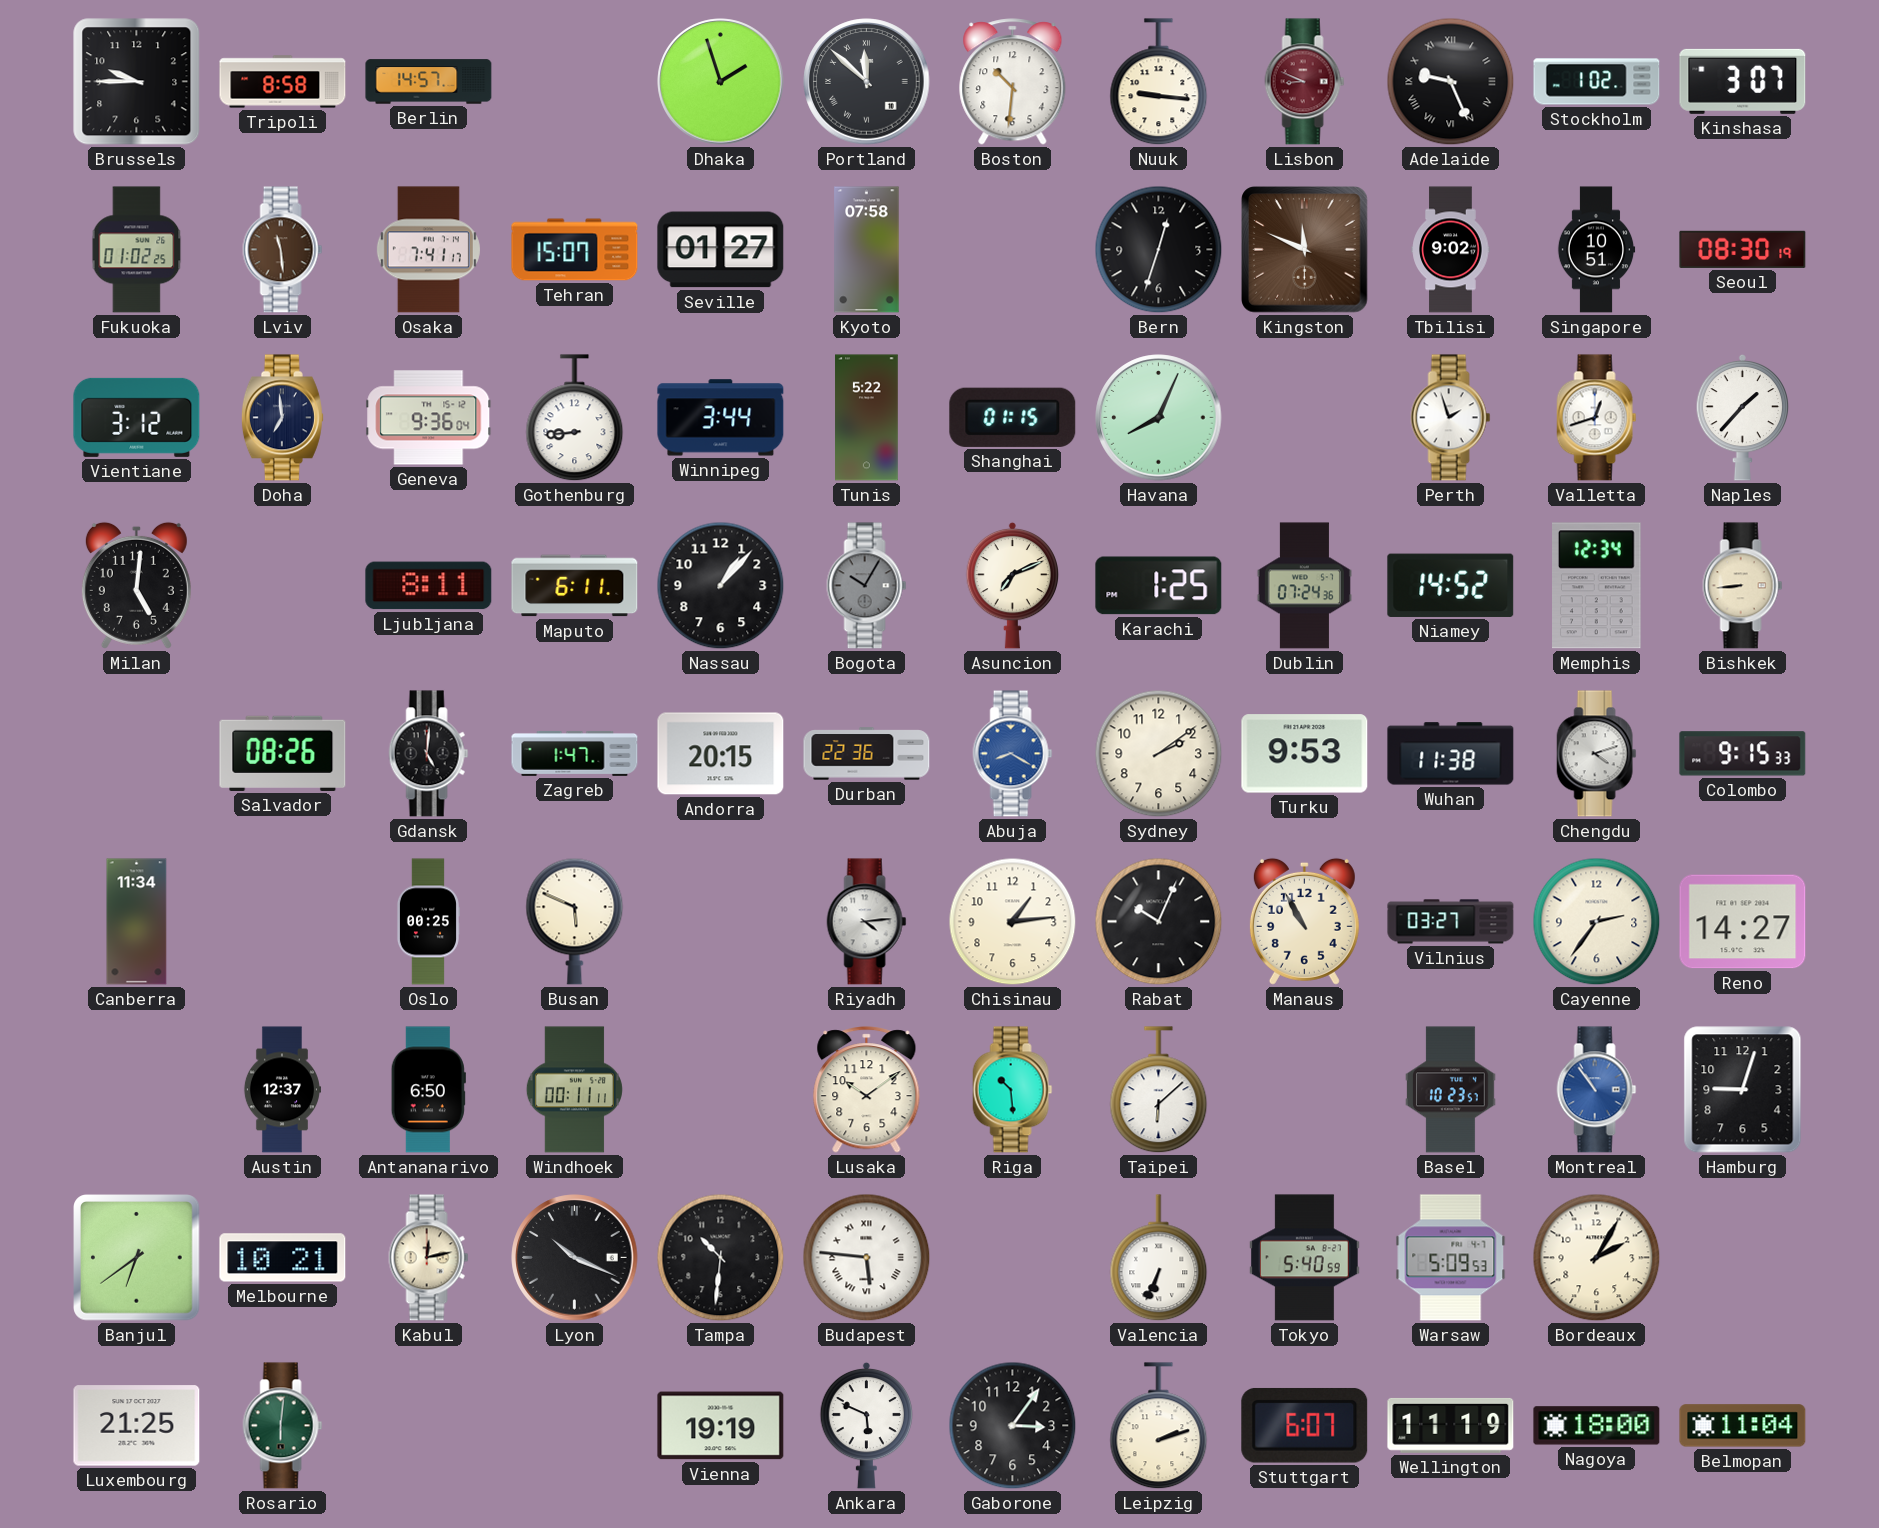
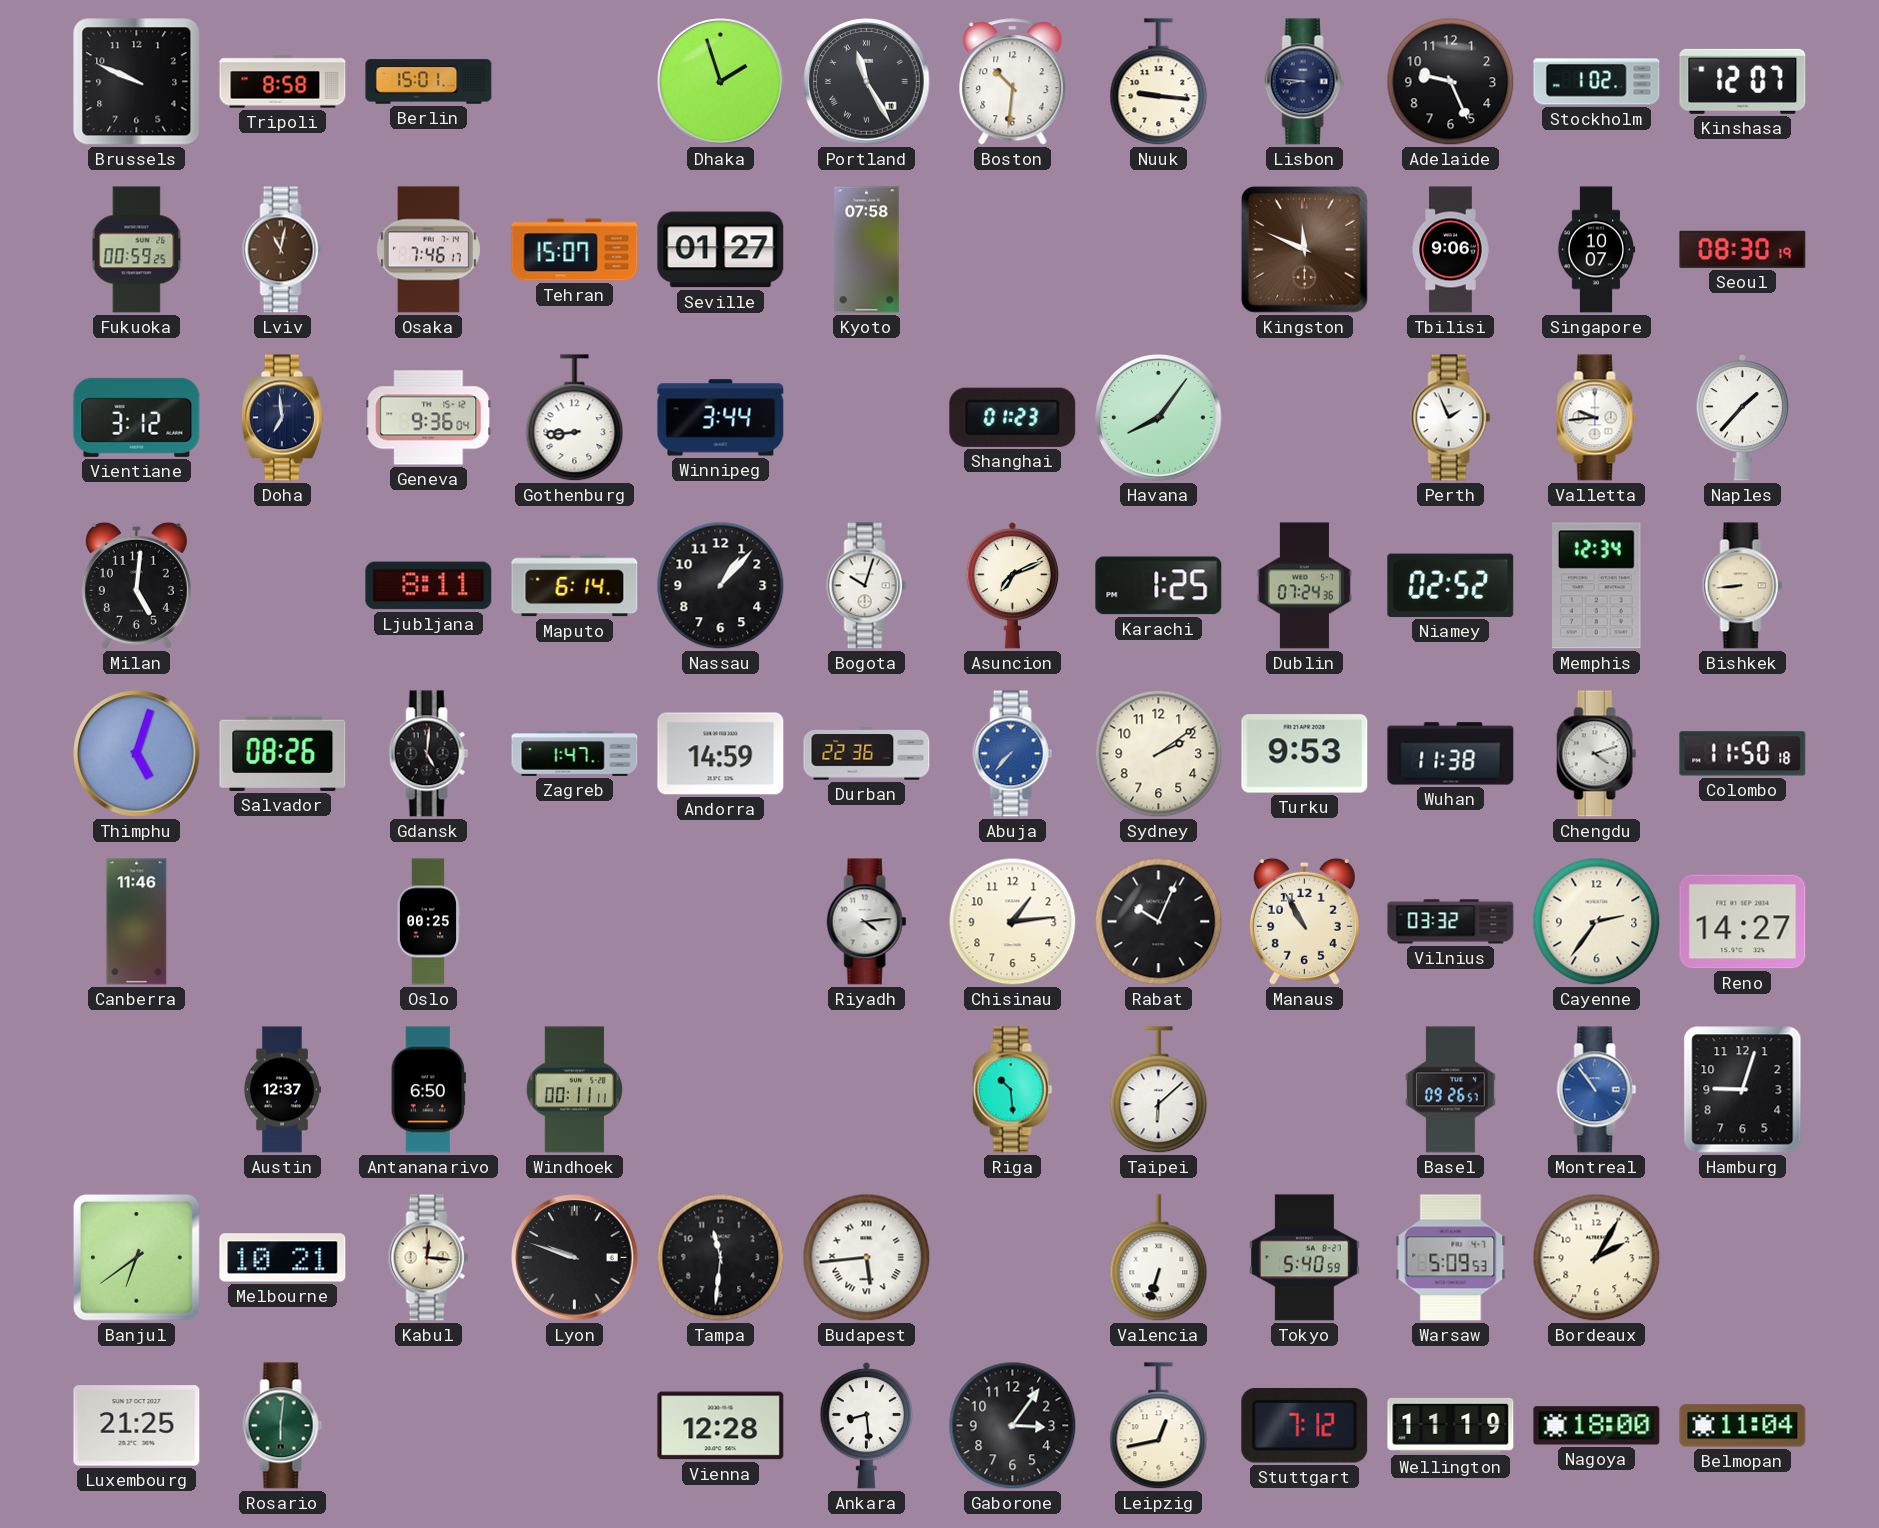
Brussels: 9:45 -> 9:49 (137, 82)
Berlin: 14:57 -> 15:01 (429, 82)
Portland: 11:52 -> 11:25 (867, 82)
Lisbon: 8:49 -> 8:46 (1305, 82)
Lisbon dial: burgundy -> navy (1305, 82)
Adelaide numerals: Roman -> Arabic (1451, 82)
Kinshasa: 3:07 -> 12:07 (1743, 81)
Fukuoka: 01:02 -> 00:59 (137, 250)
Lviv: 11:29 -> 11:02 (283, 250)
Osaka: 7:41 -> 7:46 (428, 250)
Bern: 12:33 -> none (1159, 250)
Tbilisi: 9:02 -> 9:06 (1451, 250)
Singapore: 10:51 -> 10:07 (1596, 250)
Tunis: 5:22 -> none (867, 418)
Shanghai: 01:15 -> 01:23 (1013, 417)
Havana: 8:04 -> 8:06 (1159, 418)
Perth: 1:57 -> 1:56 (1451, 418)
Valletta: 12:42 -> 9:44 (1597, 418)
Maputo: 6:11 -> 6:14 (575, 586)
Bogota: 10:05 -> 10:03 (867, 586)
Bogota dial: grey -> white (867, 586)
Niamey: 14:52 -> 02:52 (1451, 585)
Thimphu: none -> 5:03 (137, 754)
Andorra: 20:15 -> 14:59 (721, 754)
Abuja: 8:20 -> 7:37 (1013, 754)
Colombo: 9:15 -> 11:50 (1743, 754)
Canberra: 11:34 -> 11:46 (137, 922)
Busan: 5:49 -> none (575, 921)
Vilnius: 03:27 -> 03:32 (1451, 922)
Lusaka: 10:09 -> none (867, 1090)
Basel: 10:23 -> 09:26 (1451, 1090)
Kabul: 12:13 -> 12:16 (429, 1258)
Lyon: 10:19 -> 9:48 (575, 1258)
Tampa: 10:31 -> 11:31 (721, 1258)
Budapest: 5:46 -> 5:44 (867, 1258)
Valencia: 6:34 -> 6:33 (1159, 1258)
Vienna: 19:19 -> 12:28 (721, 1426)
Ankara: 5:49 -> 8:29 (867, 1425)
Leipzig: 2:12 -> 12:43 (1159, 1426)
Stuttgart: 6:07 -> 7:12 (1305, 1426)
